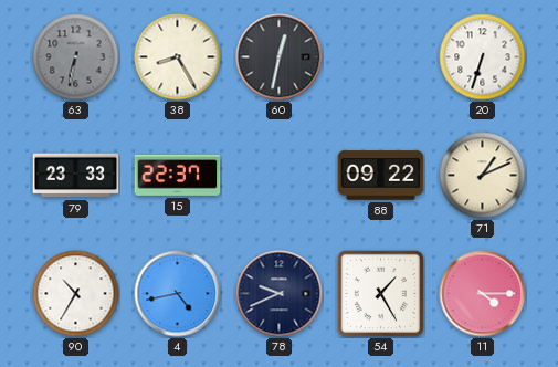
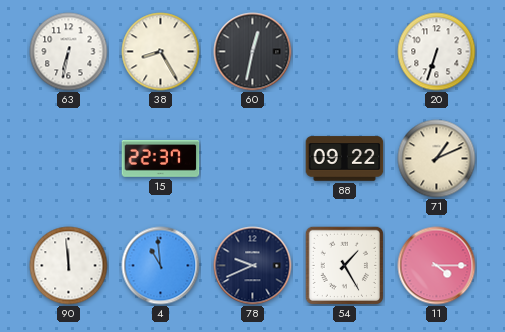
63 dial: grey -> white (69, 52)
79: 23:33 -> none (76, 176)
90: 10:35 -> 11:59 (69, 266)
4: 4:43 -> 10:59 (161, 266)
